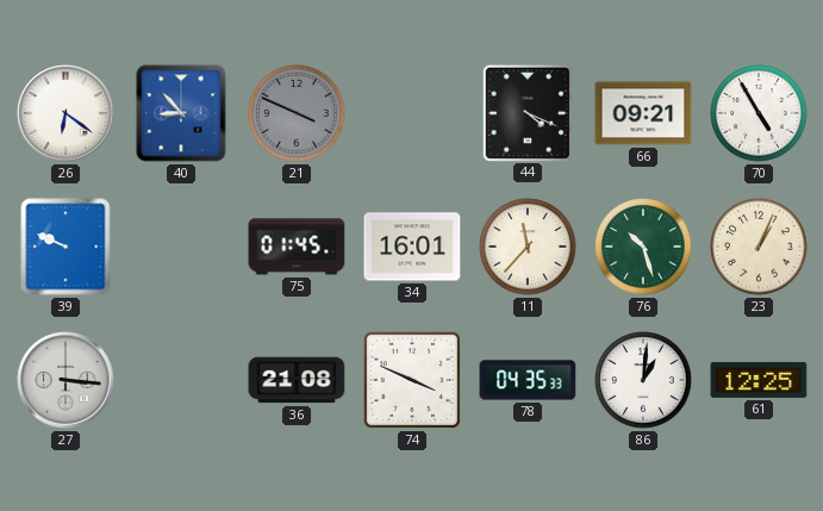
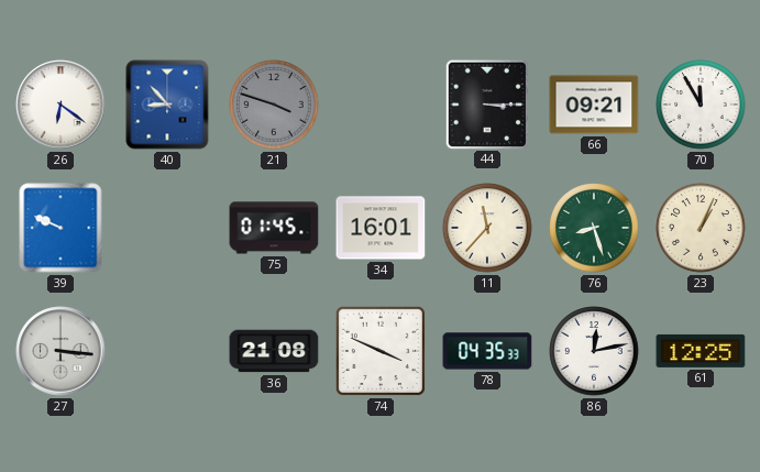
21: 3:49 -> 3:48 (274, 105)
44: 4:19 -> 3:15 (486, 103)
70: 4:55 -> 11:55 (701, 105)
76: 10:27 -> 8:27 (594, 228)
86: 1:01 -> 12:13 (594, 351)
